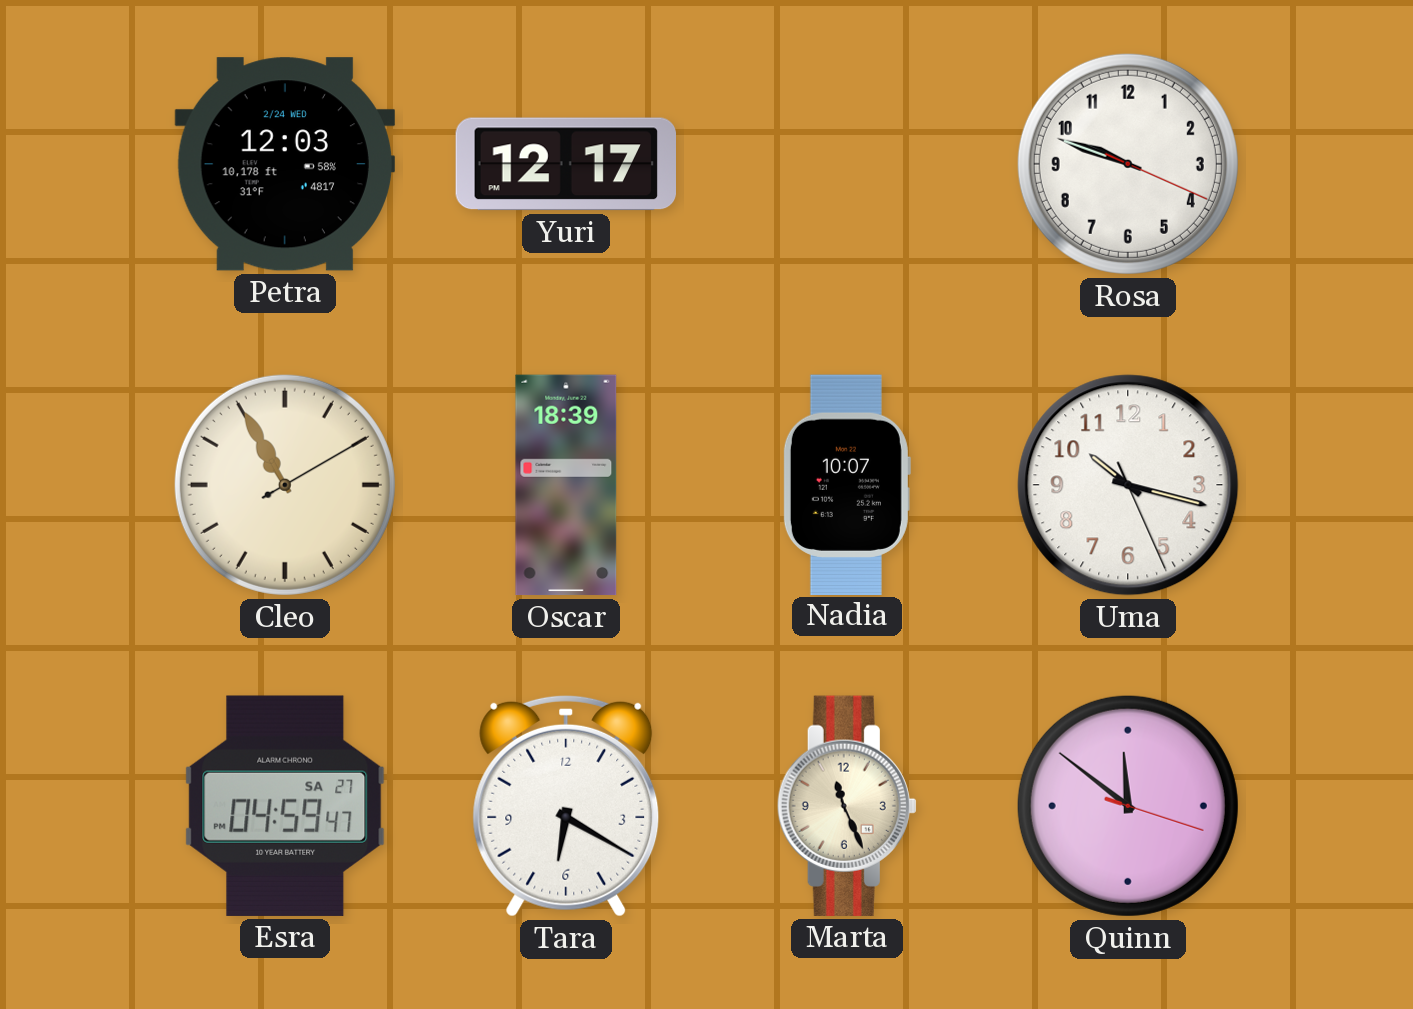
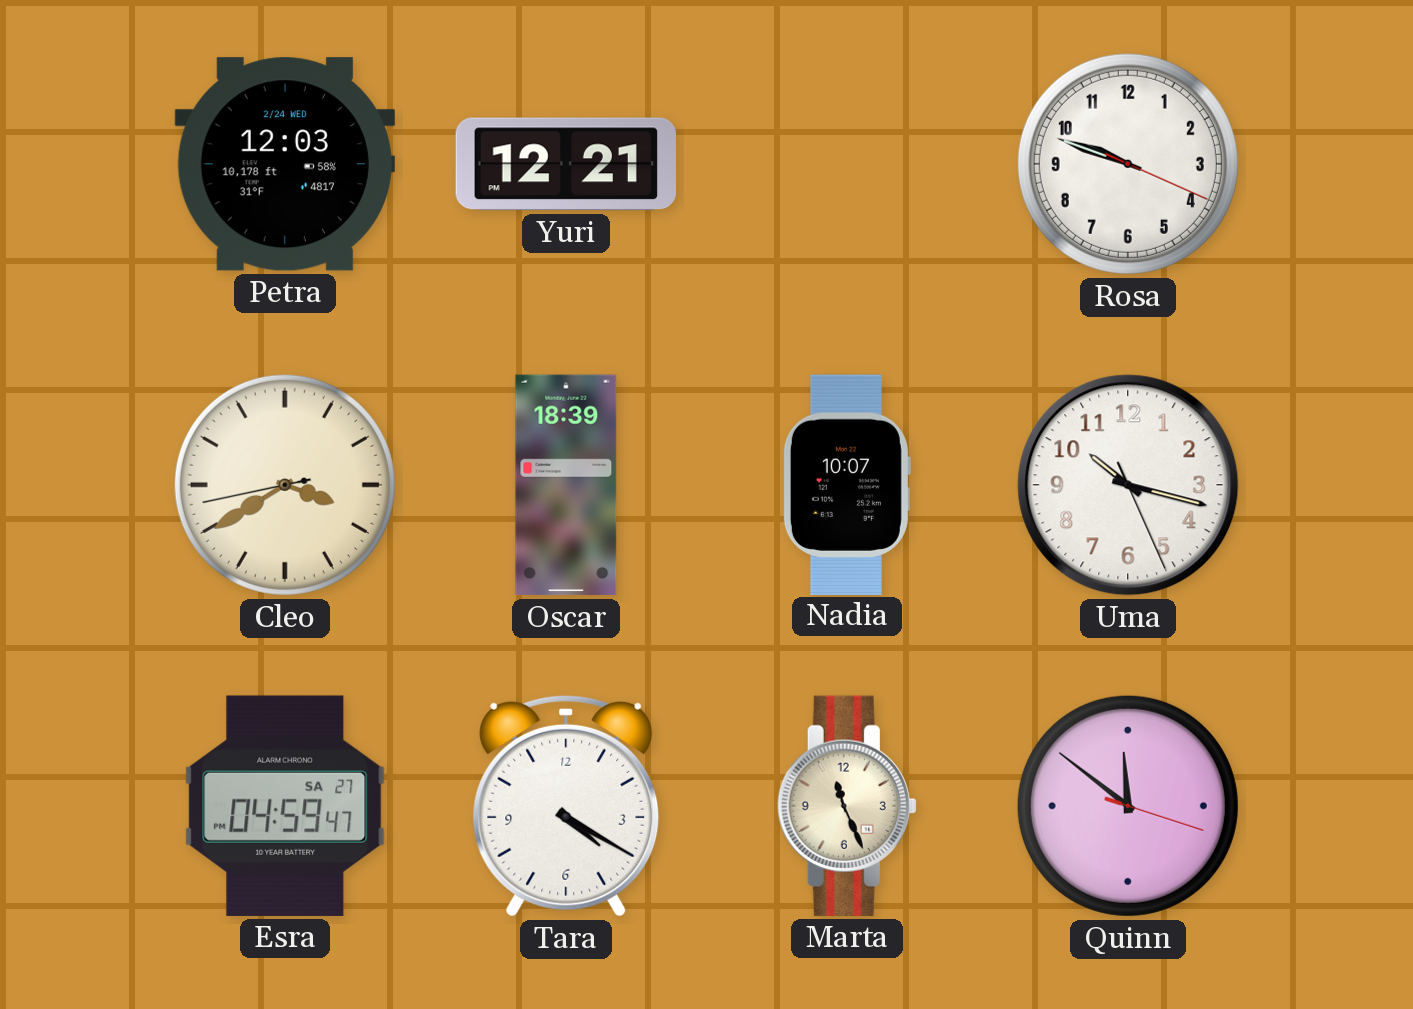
Yuri: 12:17 -> 12:21 (565, 164)
Cleo: 10:55 -> 3:39 (285, 485)
Tara: 6:20 -> 4:20 (566, 806)
